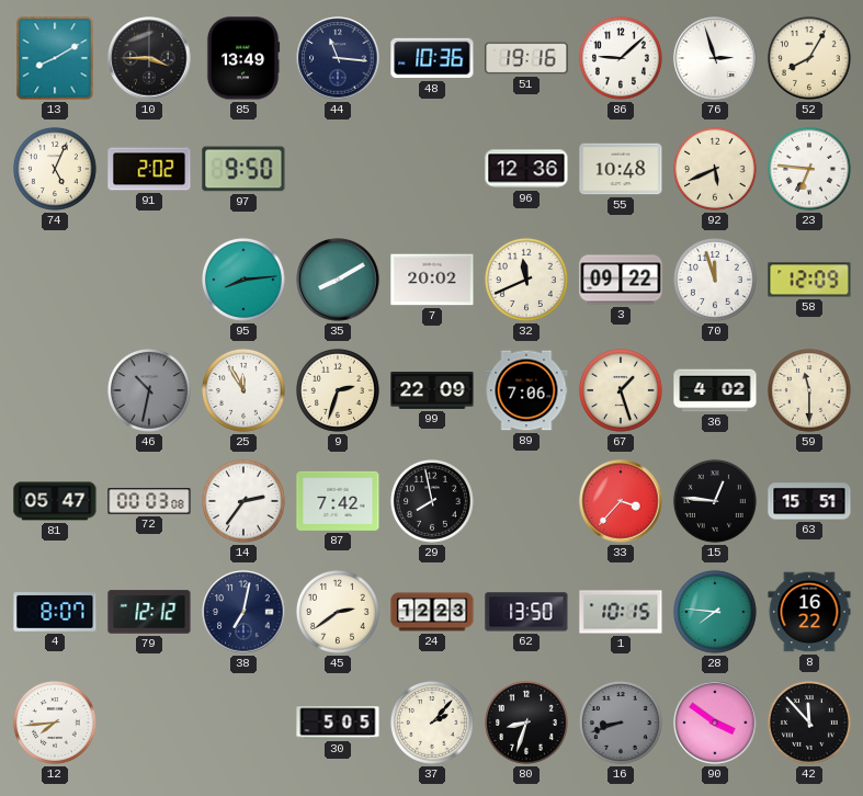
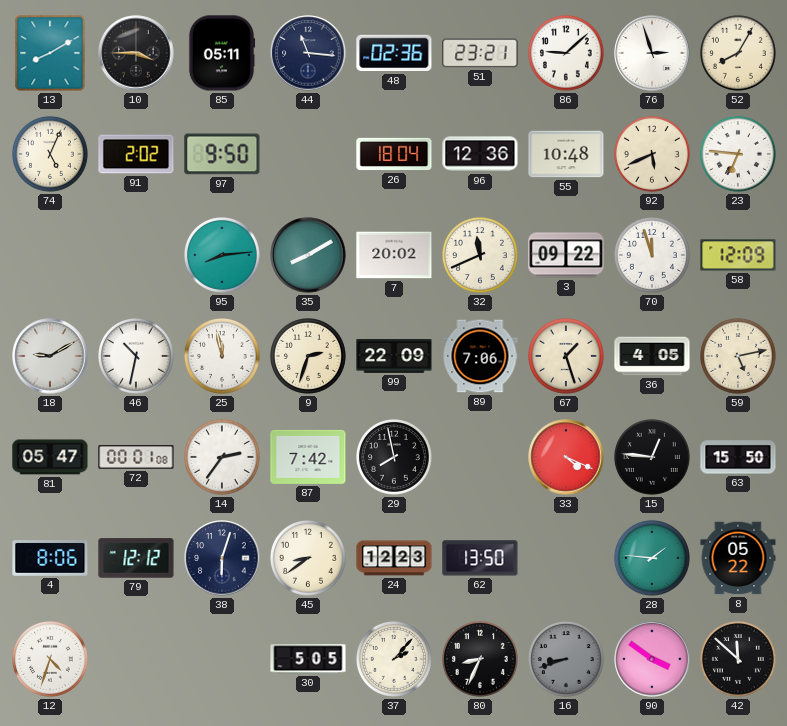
85: 13:49 -> 05:11 (222, 53)
48: 10:36 -> 02:36 (394, 53)
51: 19:16 -> 23:21 (480, 53)
26: none -> 18:04 (394, 154)
18: none -> 9:10 (50, 356)
46 dial: grey -> white (136, 356)
25: 11:55 -> 11:58 (222, 356)
36: 4:02 -> 4:05 (652, 356)
59: 11:30 -> 5:13 (738, 356)
72: 00:03 -> 00:01 (136, 458)
33: 3:37 -> 4:19 (566, 457)
63: 15:51 -> 15:50 (738, 457)
4: 8:07 -> 8:06 (50, 558)
38: 7:02 -> 6:03 (222, 558)
45: 2:39 -> 8:39 (308, 558)
1: 10:15 -> none (621, 612)
28: 7:46 -> 1:46 (652, 558)
8: 16:22 -> 05:22 (738, 558)
12: 7:44 -> 4:33 (50, 659)
80: 8:33 -> 8:34 (480, 659)
42: 11:53 -> 11:52 (738, 659)
